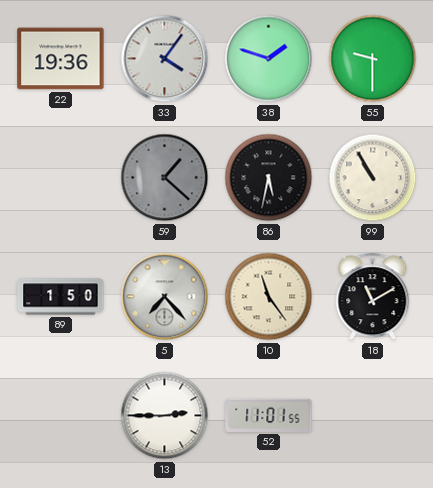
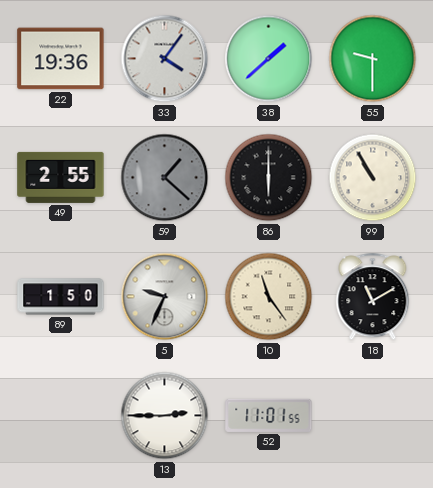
38: 1:48 -> 1:38 (269, 59)
49: none -> 2:55 (61, 177)
86: 5:32 -> 6:00 (269, 178)
5: 7:23 -> 9:34 (165, 297)
